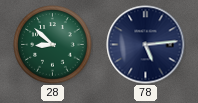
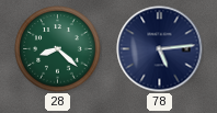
28: 8:52 -> 8:22 (58, 49)
